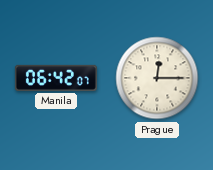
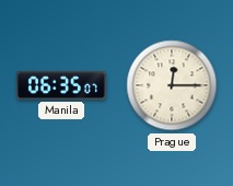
Manila: 06:42 -> 06:35 (61, 85)
